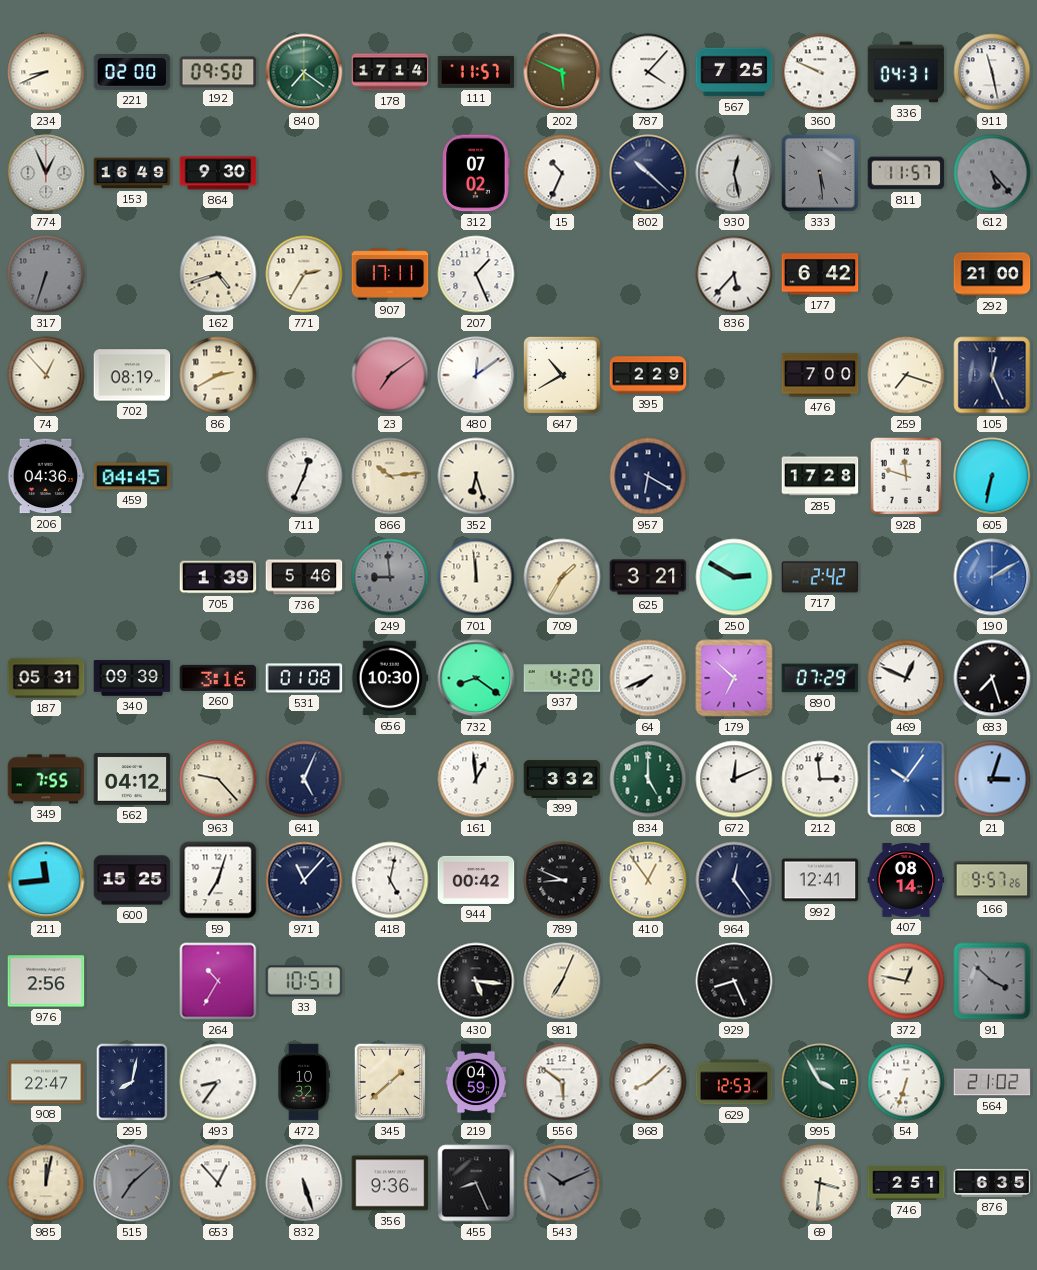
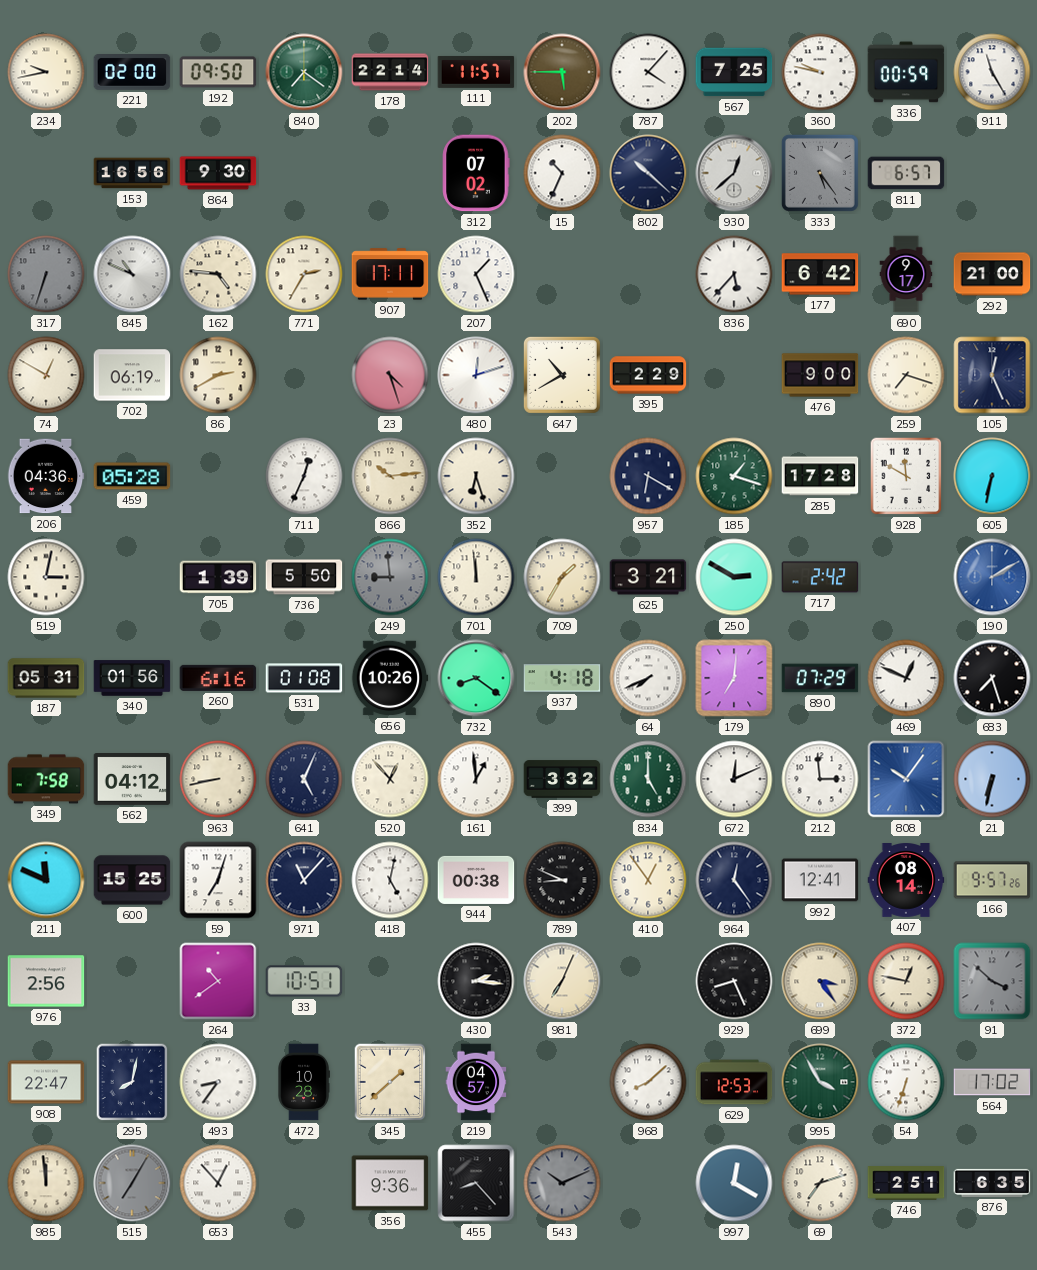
234: 8:41 -> 9:43 (46, 72)
178: 17:14 -> 22:14 (390, 72)
202: 5:49 -> 5:45 (562, 72)
360: 9:49 -> 9:47 (820, 72)
336: 04:31 -> 00:59 (906, 72)
911: 11:28 -> 11:25 (992, 72)
774: 12:56 -> none (46, 173)
153: 16:49 -> 16:56 (132, 173)
930: 12:28 -> 12:38 (734, 173)
333: 5:29 -> 5:24 (820, 173)
811: 11:57 -> 6:57 (906, 173)
612: 5:23 -> none (992, 173)
845: none -> 10:49 (132, 274)
162: 4:42 -> 4:46 (218, 274)
690: none -> 9:17 (906, 274)
74: 12:53 -> 12:50 (46, 375)
702: 08:19 -> 06:19 (132, 375)
23: 7:09 -> 4:27 (390, 375)
480: 12:09 -> 12:12 (476, 375)
476: 7:00 -> 9:00 (820, 375)
459: 04:45 -> 05:28 (132, 476)
185: none -> 1:18 (734, 476)
928: 11:48 -> 11:50 (906, 476)
519: none -> 3:02 (46, 577)
736: 5:46 -> 5:50 (304, 577)
340: 09:39 -> 01:56 (132, 678)
260: 3:16 -> 6:16 (218, 678)
656: 10:30 -> 10:26 (390, 678)
937: 4:20 -> 4:18 (562, 678)
179: 6:52 -> 7:01 (734, 678)
349: 7:55 -> 7:58 (46, 779)
963: 9:23 -> 8:43 (218, 779)
520: none -> 12:53 (390, 779)
21: 3:03 -> 6:32 (992, 779)
211: 11:44 -> 11:49 (46, 880)
944: 00:42 -> 00:38 (476, 880)
264: 10:35 -> 10:39 (218, 981)
430: 5:16 -> 2:16 (476, 981)
699: none -> 3:24 (820, 981)
472: 10:32 -> 10:28 (304, 1082)
219: 04:59 -> 04:57 (476, 1082)
556: 5:51 -> none (562, 1082)
564: 21:02 -> 17:02 (992, 1082)
985: 12:02 -> 11:59 (46, 1183)
515: 7:08 -> 7:05 (132, 1183)
832: 5:27 -> none (304, 1183)
455: 8:26 -> 8:23 (476, 1183)
997: none -> 12:20 (734, 1183)
69: 3:31 -> 7:12 (820, 1183)
